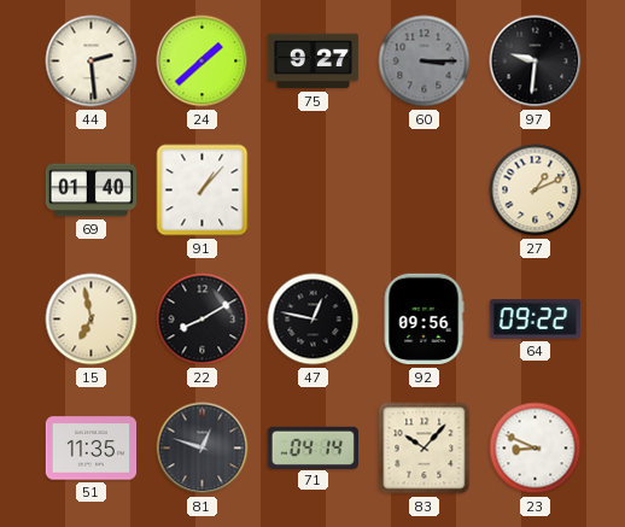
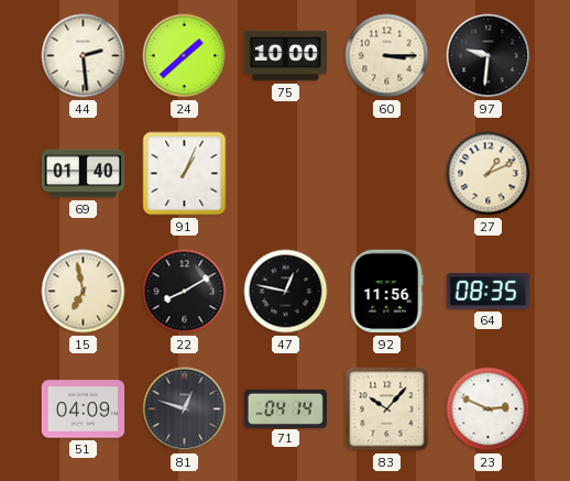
75: 9:27 -> 10:00 (286, 56)
60 dial: grey -> cream (387, 56)
91: 1:07 -> 1:04 (185, 174)
92: 09:56 -> 11:56 (386, 292)
64: 09:22 -> 08:35 (487, 292)
51: 11:35 -> 04:09 (84, 409)
23: 8:49 -> 2:49 (489, 409)
